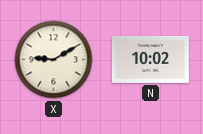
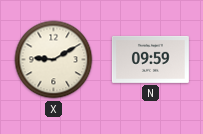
N: 10:02 -> 09:59 (150, 59)
